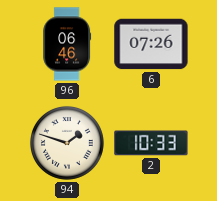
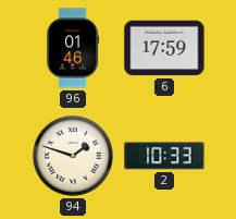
96: 06:46 -> 01:46 (73, 48)
6: 07:26 -> 17:59 (164, 48)
